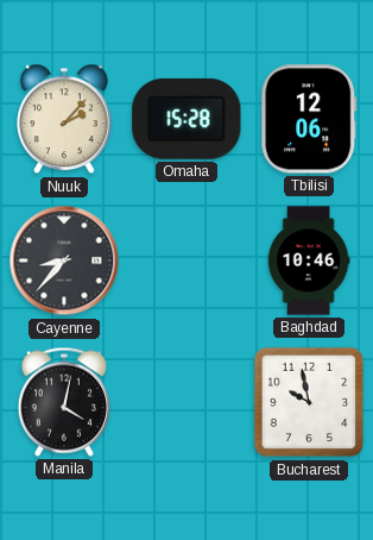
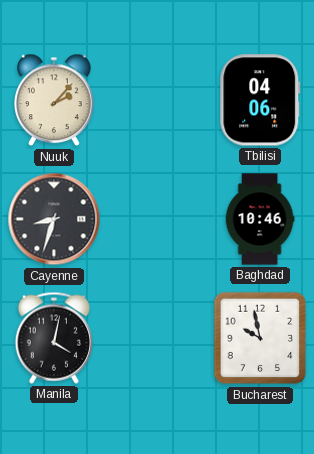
Omaha: 15:28 -> none (186, 119)
Tbilisi: 12:06 -> 04:06 (260, 100)
Cayenne: 8:37 -> 8:33 (54, 219)
